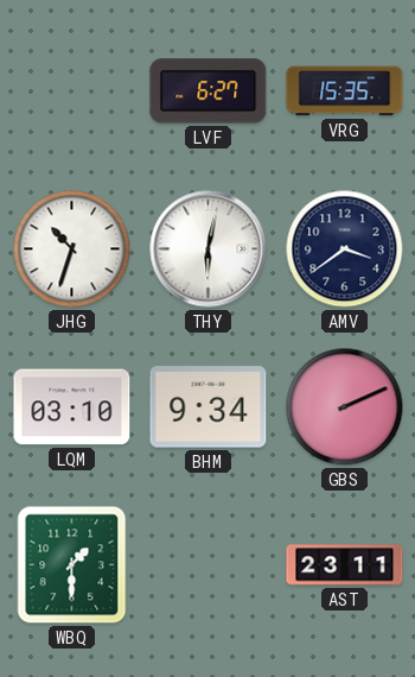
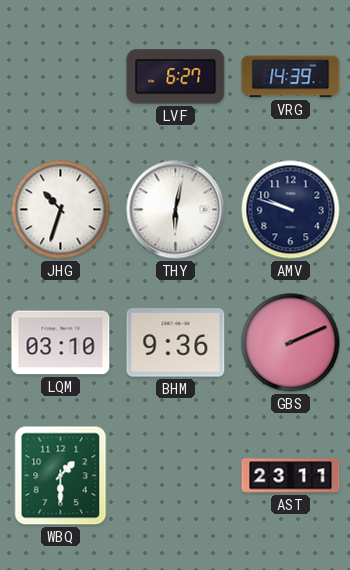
VRG: 15:35 -> 14:39 (291, 77)
AMV: 3:39 -> 9:48 (291, 210)
BHM: 9:34 -> 9:36 (176, 343)
